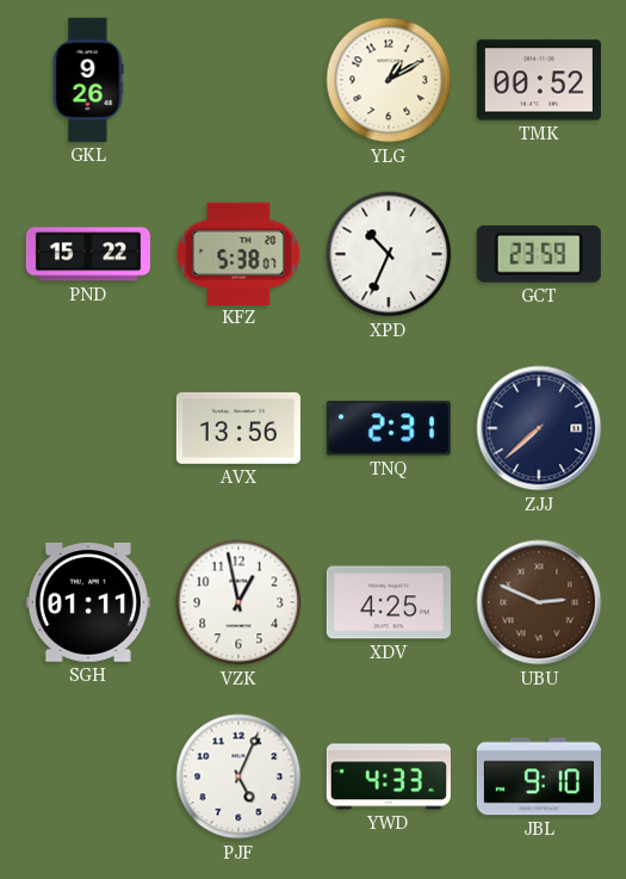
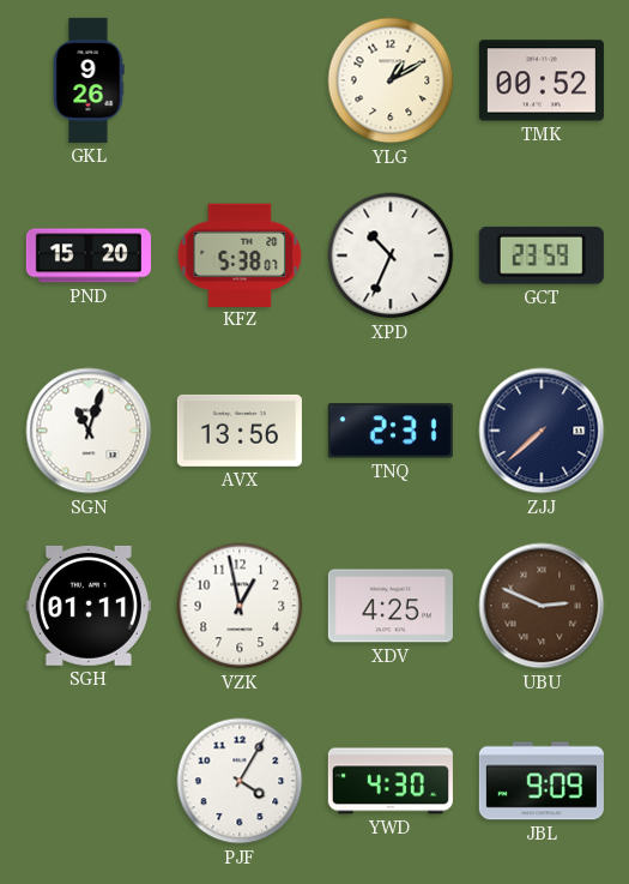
PND: 15:22 -> 15:20 (89, 255)
SGN: none -> 11:03 (89, 431)
PJF: 5:04 -> 4:05 (240, 781)
YWD: 4:33 -> 4:30 (391, 781)
JBL: 9:10 -> 9:09 (542, 781)
